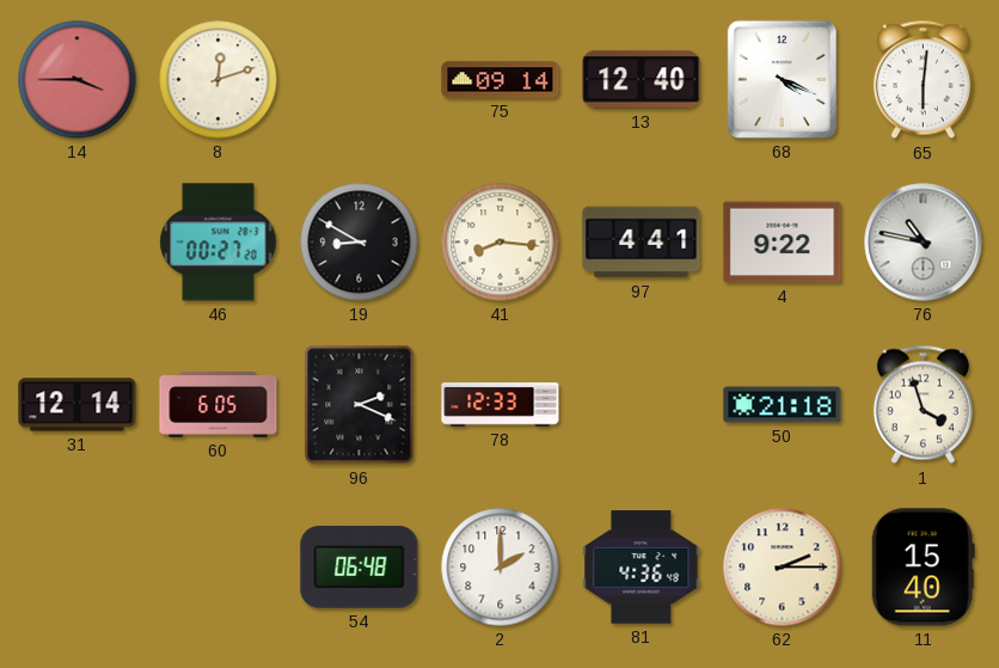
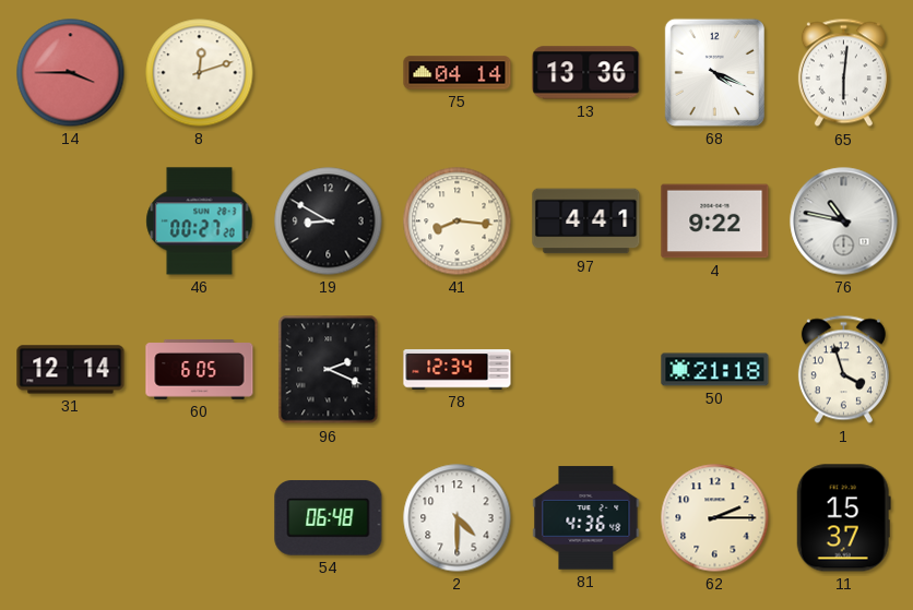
75: 09:14 -> 04:14 (458, 73)
13: 12:40 -> 13:36 (586, 73)
78: 12:33 -> 12:34 (458, 370)
2: 2:00 -> 4:30 (458, 518)
11: 15:40 -> 15:37 (843, 518)
